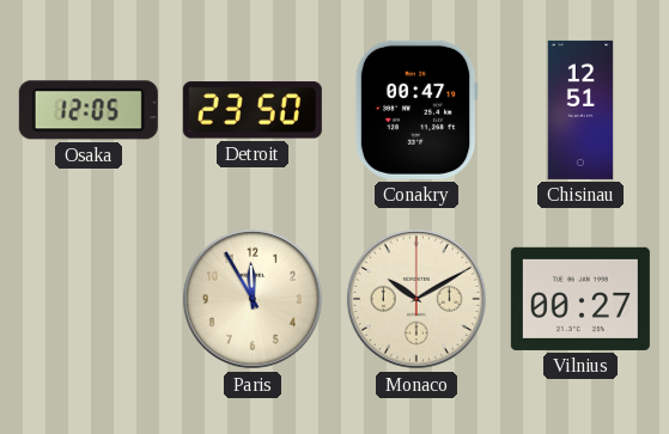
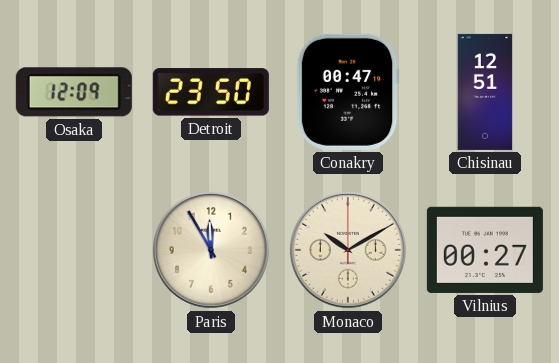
Osaka: 12:05 -> 12:09 (74, 92)
